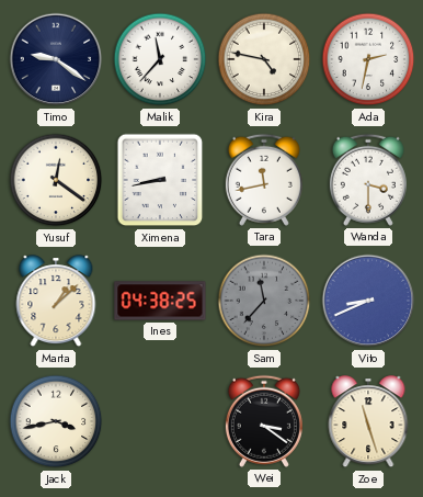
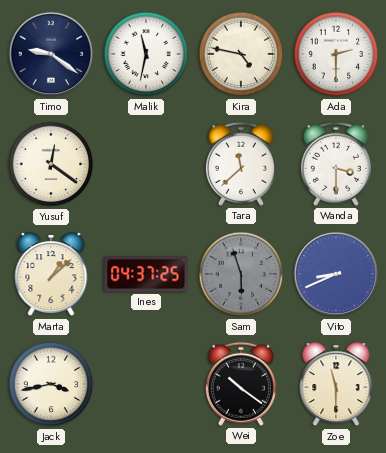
Malik: 11:37 -> 11:32 (146, 54)
Ada: 2:32 -> 2:30 (336, 54)
Ximena: 8:43 -> none (160, 180)
Tara: 11:43 -> 11:38 (241, 164)
Ines: 04:38 -> 04:37 (146, 274)
Sam: 11:37 -> 5:57 (241, 274)
Wei: 3:21 -> 10:21 (241, 384)
Zoe: 11:27 -> 11:30 (336, 385)
